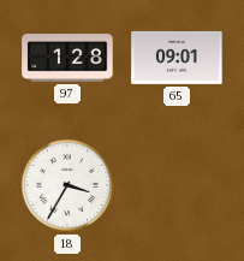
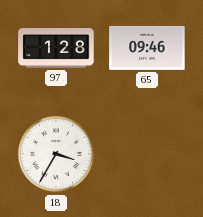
65: 09:01 -> 09:46 (147, 48)
